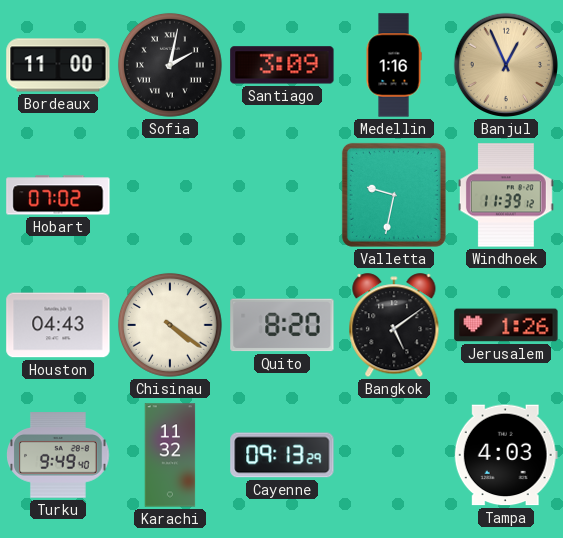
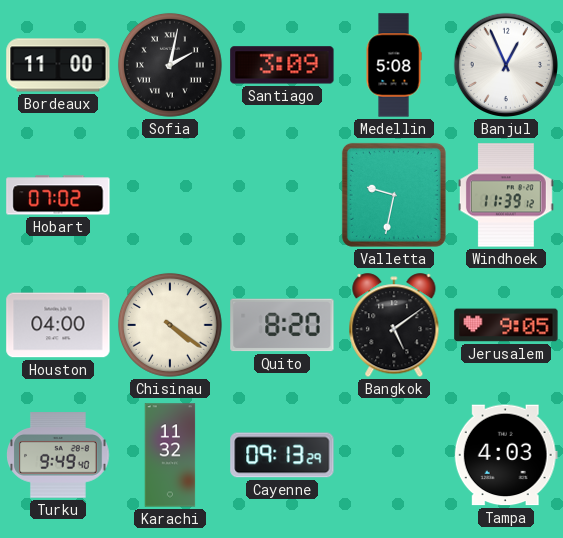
Medellin: 1:16 -> 5:08 (394, 65)
Banjul dial: champagne -> white (506, 65)
Houston: 04:43 -> 04:00 (58, 325)
Jerusalem: 1:26 -> 9:05 (506, 325)
